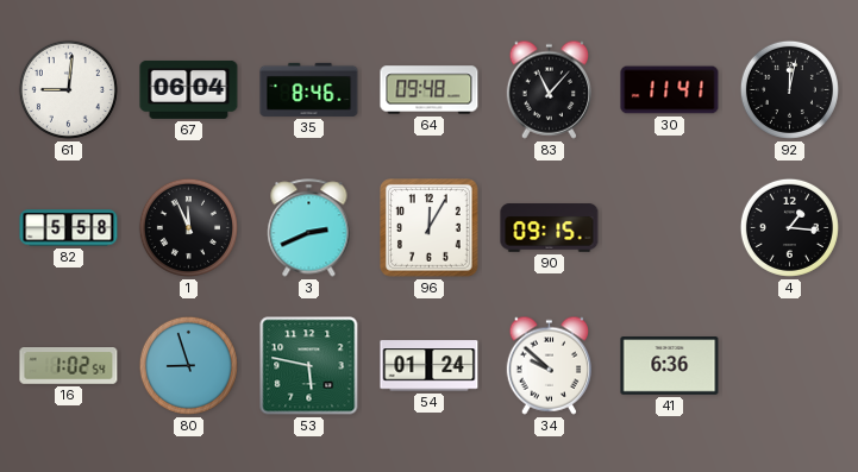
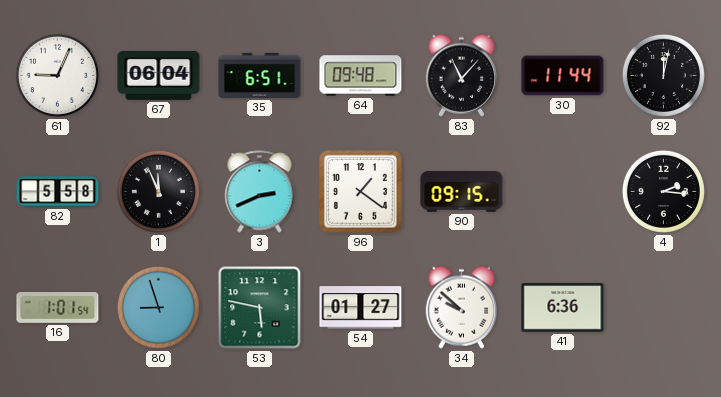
61: 9:01 -> 9:04 (57, 75)
35: 8:46 -> 6:51 (260, 75)
30: 11:41 -> 11:44 (563, 76)
96: 12:05 -> 1:21 (361, 192)
4: 1:16 -> 2:16 (663, 191)
16: 1:02 -> 1:01 (58, 308)
54: 01:24 -> 01:27 (361, 308)
